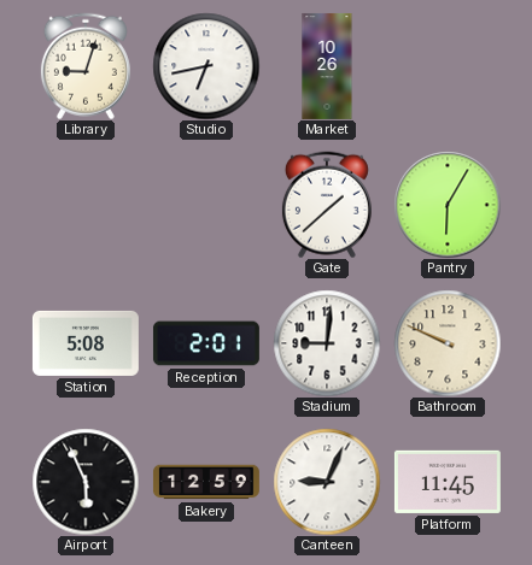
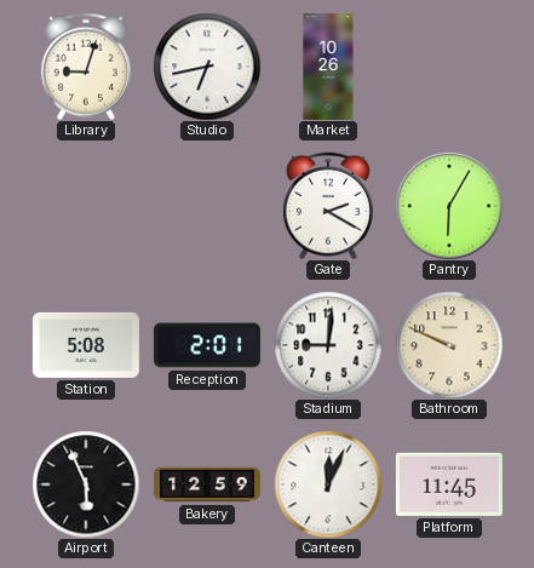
Gate: 1:38 -> 2:20 (328, 206)
Canteen: 9:04 -> 12:04 (328, 484)
